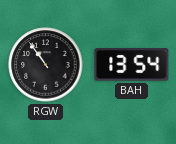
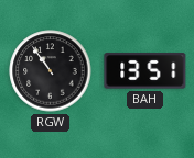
BAH: 13:54 -> 13:51 (145, 71)
